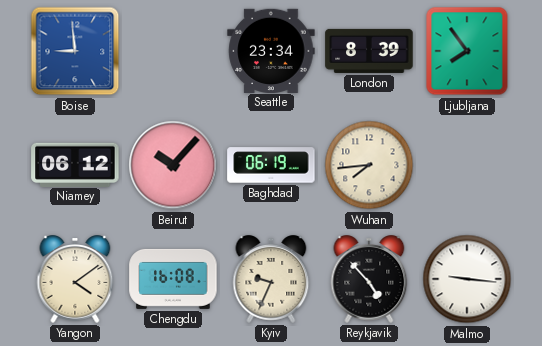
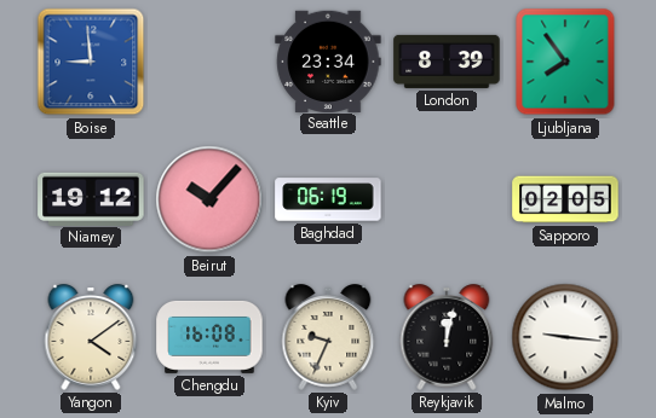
Niamey: 06:12 -> 19:12 (91, 198)
Wuhan: 7:44 -> none (369, 165)
Sapporo: none -> 02:05 (565, 199)
Reykjavik: 4:53 -> 12:02 (447, 337)
